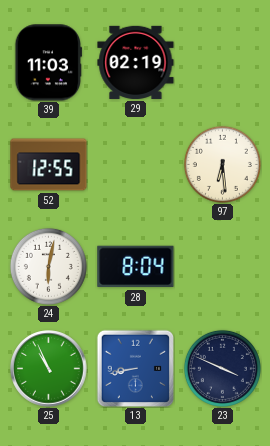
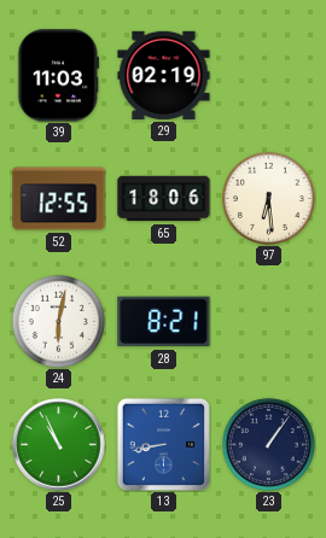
65: none -> 18:06 (164, 199)
28: 8:04 -> 8:21 (164, 322)
23: 3:49 -> 1:06 (268, 444)
